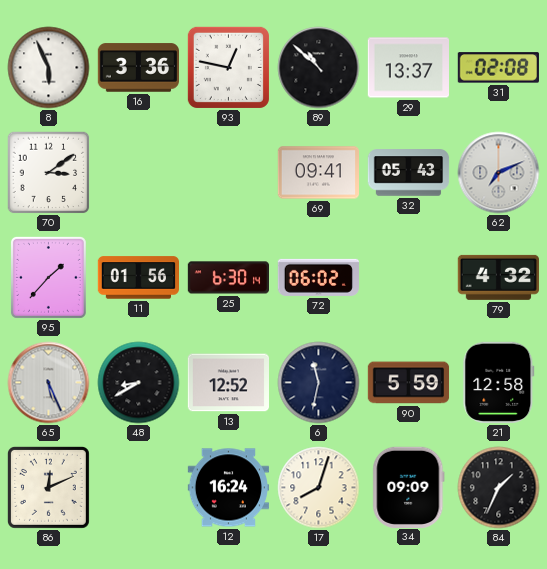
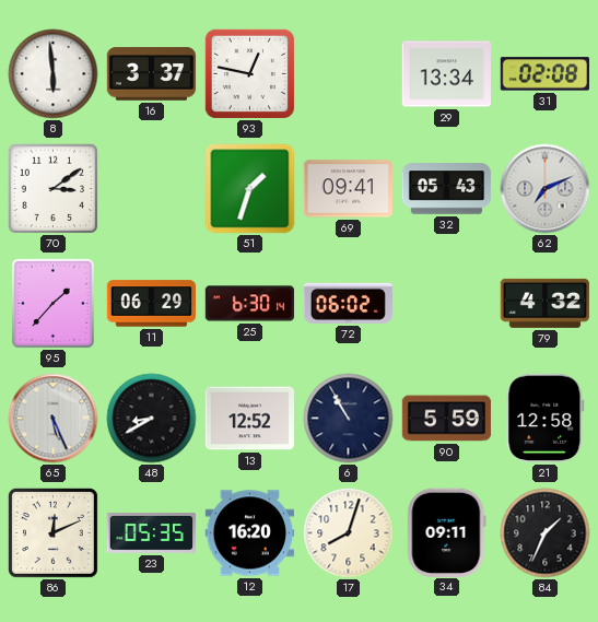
8: 5:56 -> 5:59 (54, 74)
16: 3:36 -> 3:37 (152, 74)
89: 10:52 -> none (319, 68)
29: 13:37 -> 13:34 (446, 74)
51: none -> 1:33 (250, 189)
11: 01:56 -> 06:29 (151, 304)
6: 11:32 -> 10:55 (349, 419)
23: none -> 05:35 (151, 533)
12: 16:24 -> 16:20 (249, 533)
34: 09:09 -> 09:11 (447, 532)
